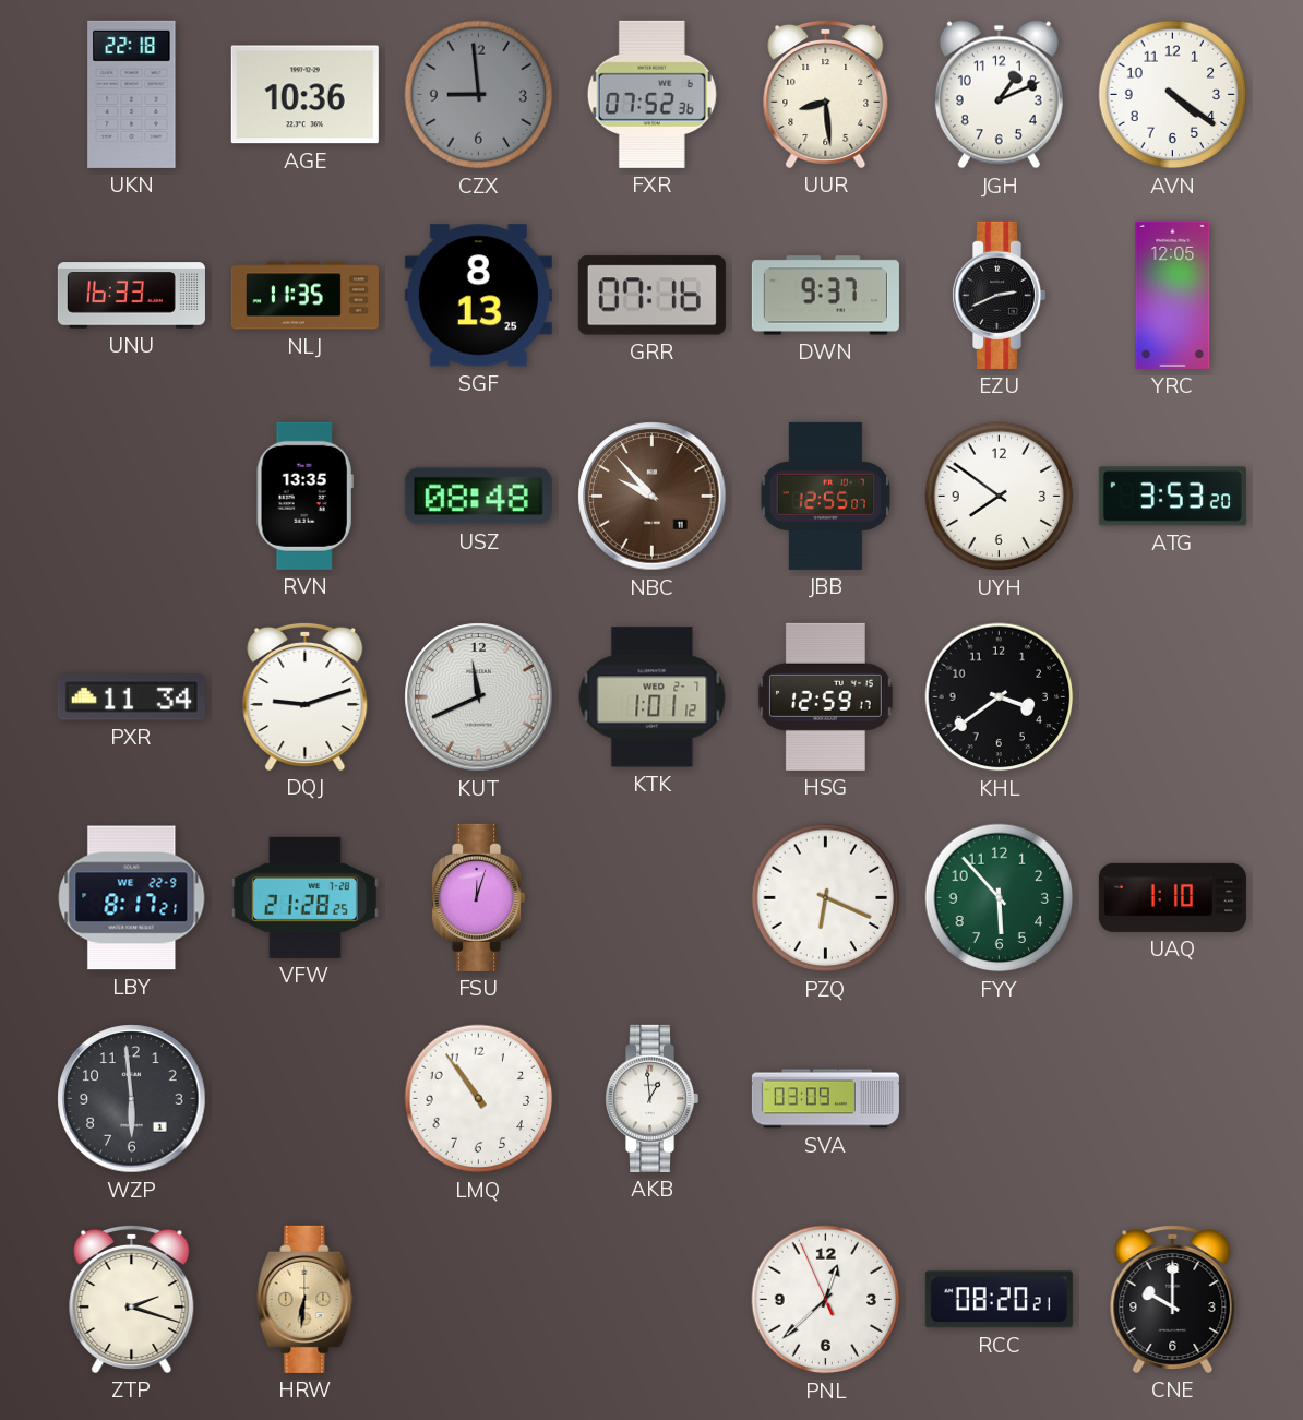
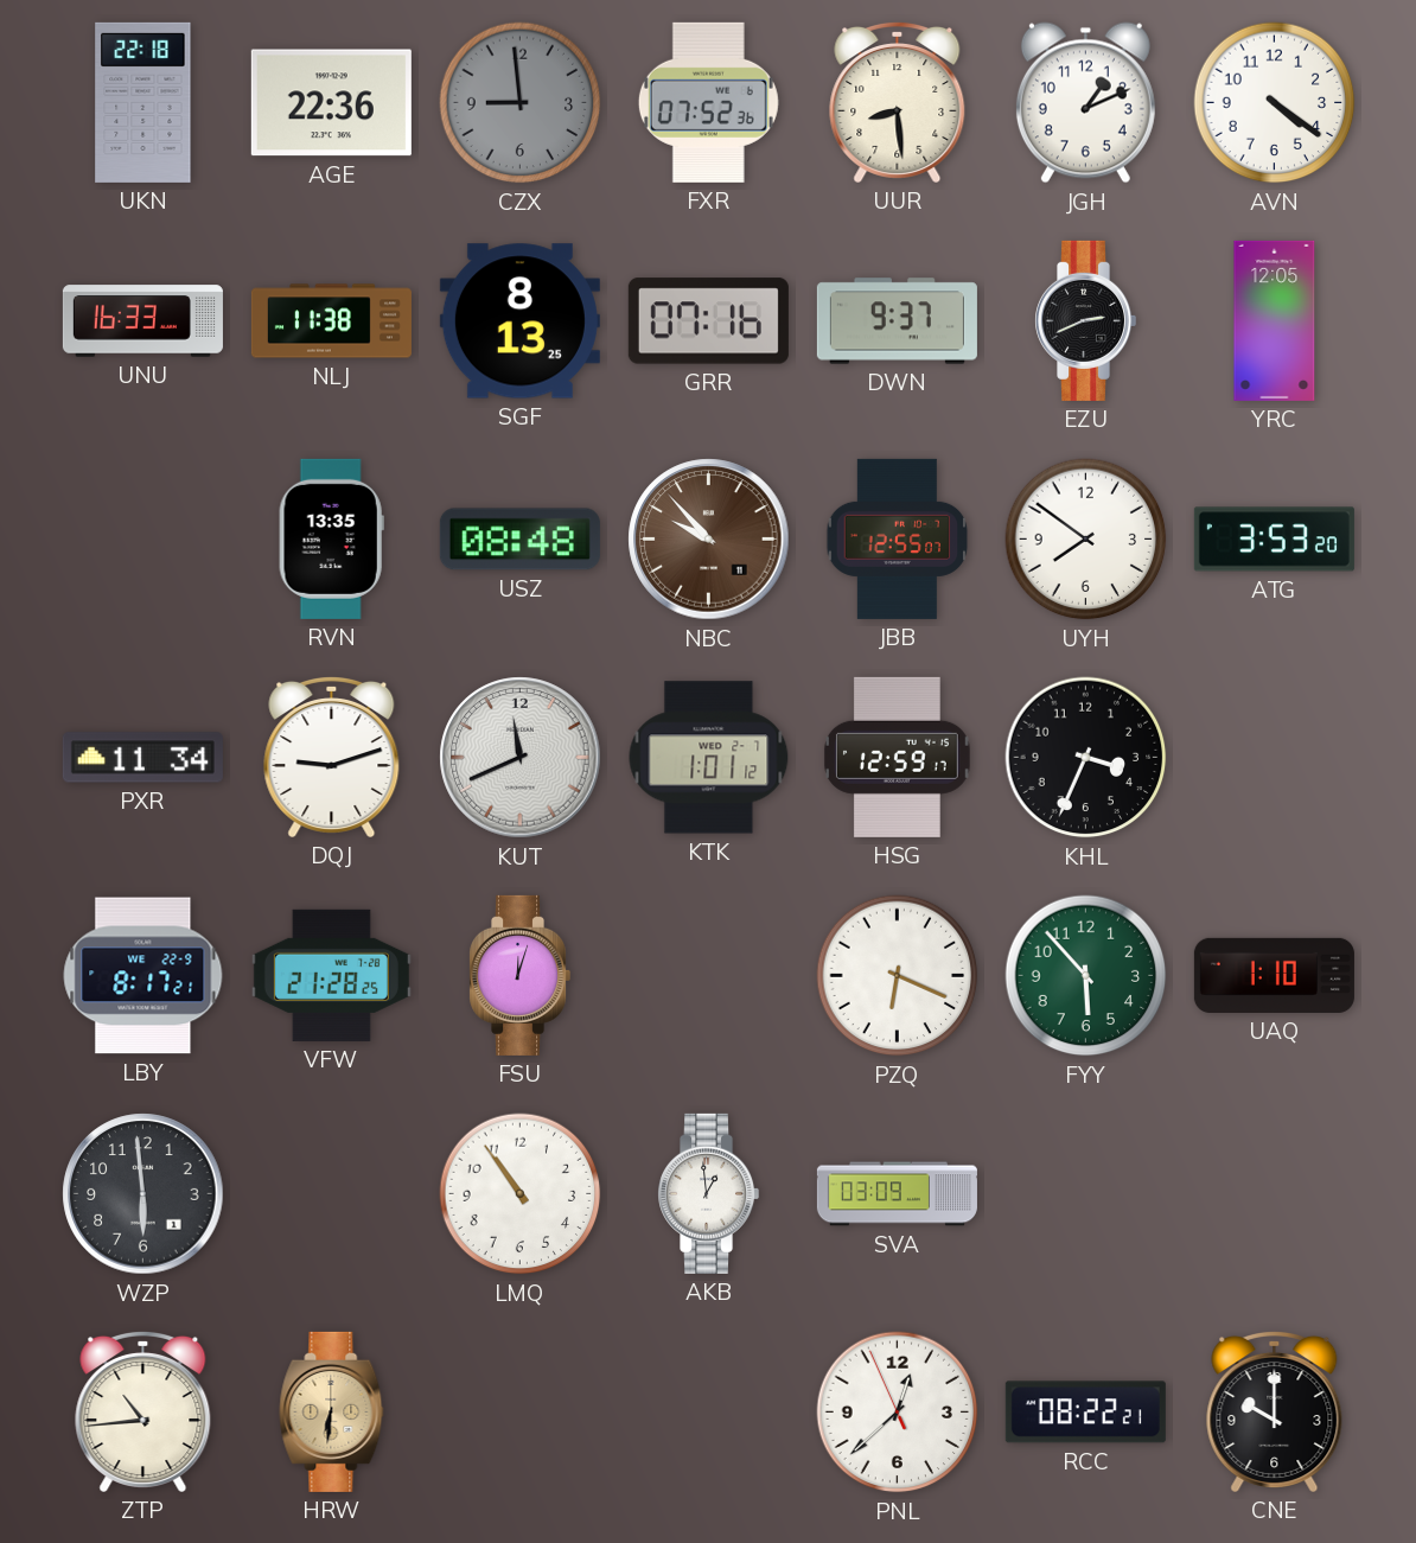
AGE: 10:36 -> 22:36 (331, 103)
NLJ: 11:35 -> 11:38 (331, 321)
KHL: 3:39 -> 3:34 (1086, 758)
ZTP: 2:18 -> 10:44 (143, 1411)
RCC: 08:20 -> 08:22 (1085, 1413)
